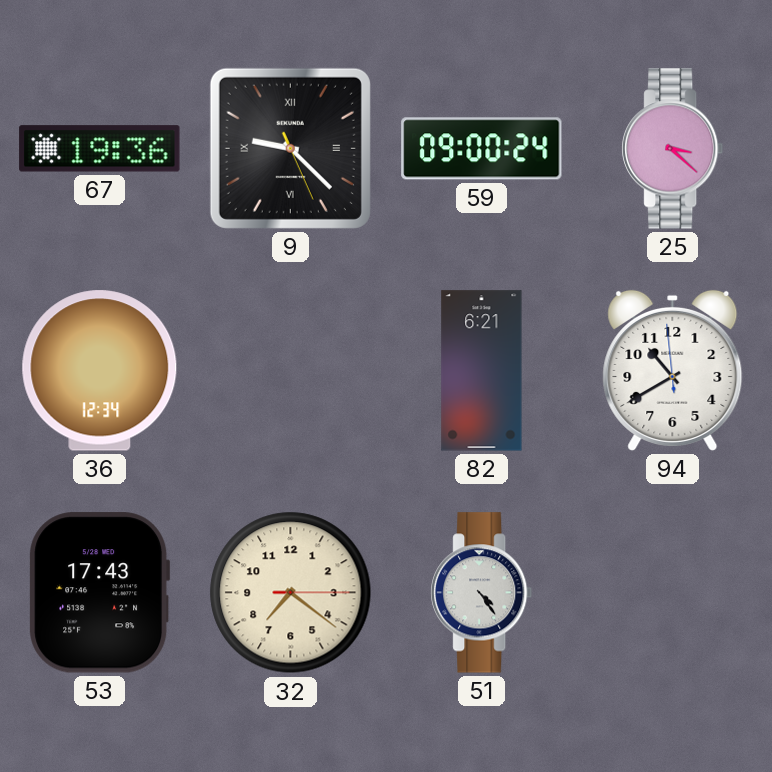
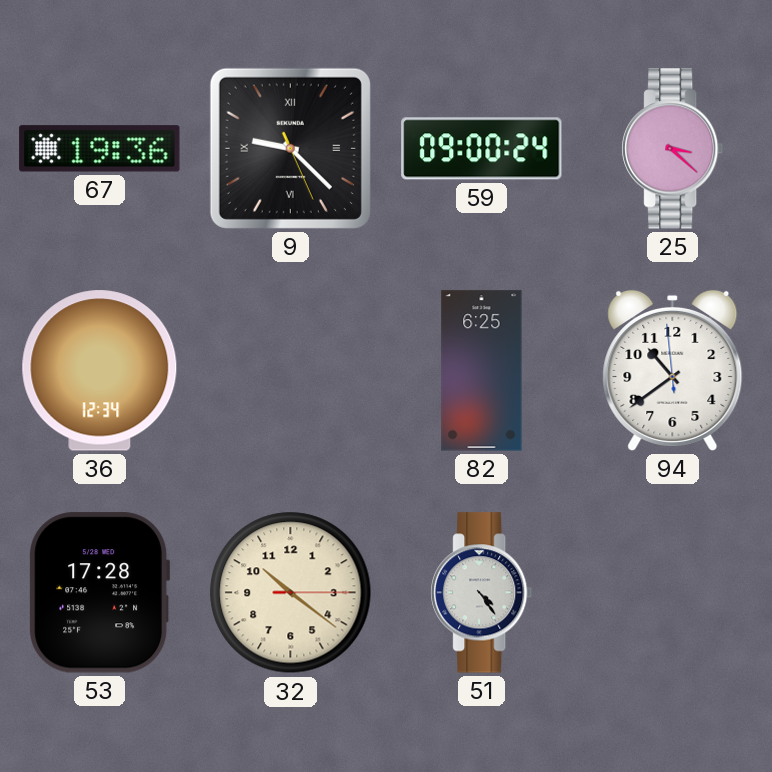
82: 6:21 -> 6:25 (482, 371)
94: 10:39 -> 10:38 (673, 370)
53: 17:43 -> 17:28 (100, 593)
32: 7:21 -> 10:21 (291, 593)
